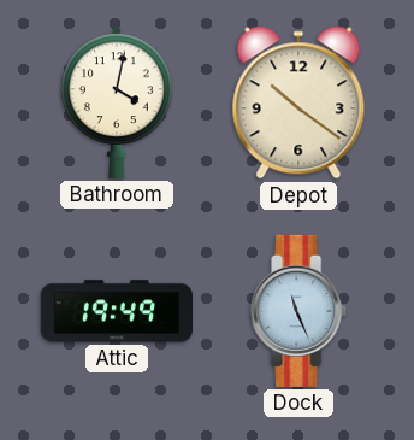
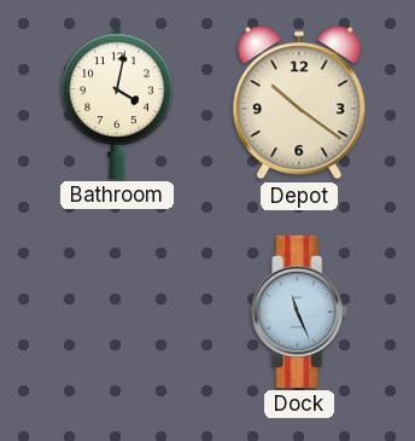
Attic: 19:49 -> none (117, 311)
